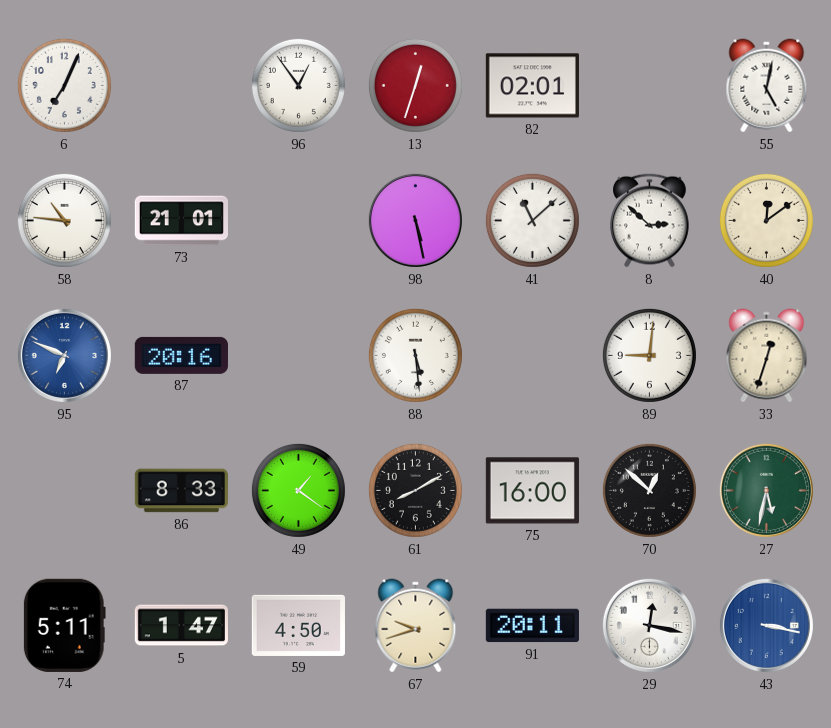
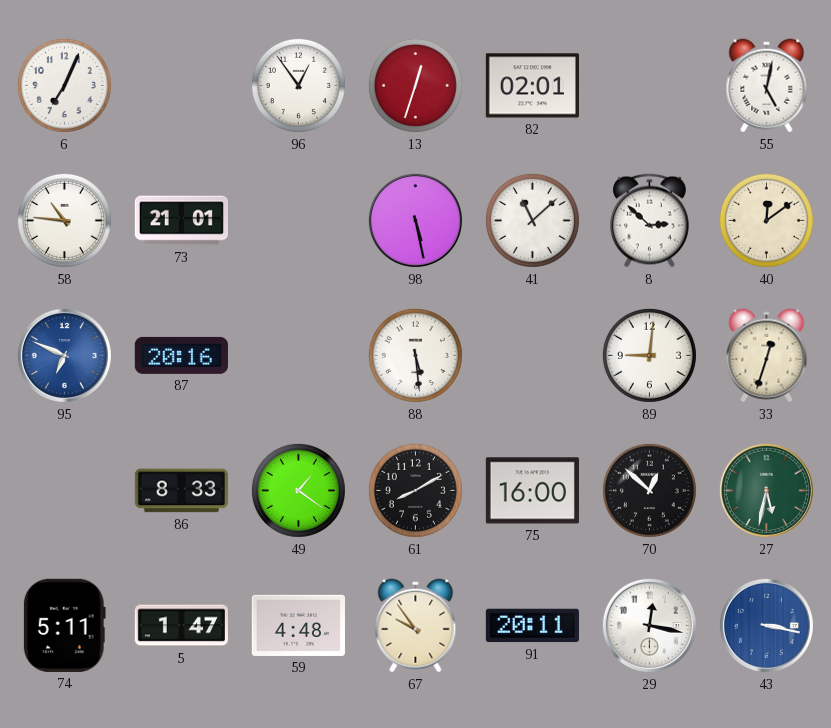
59: 4:50 -> 4:48 (298, 625)
67: 9:42 -> 9:54 (416, 626)
